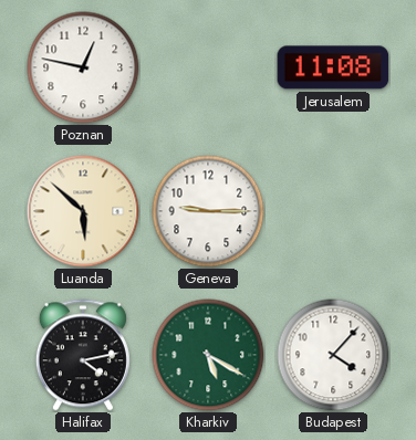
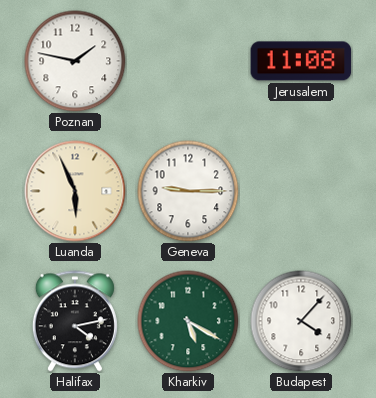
Poznan: 12:47 -> 1:47 (75, 61)
Luanda: 5:52 -> 5:56 (75, 191)
